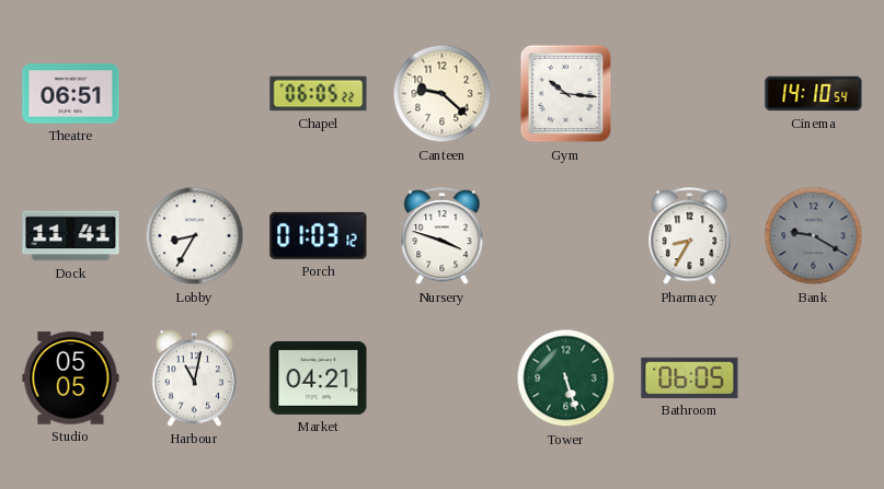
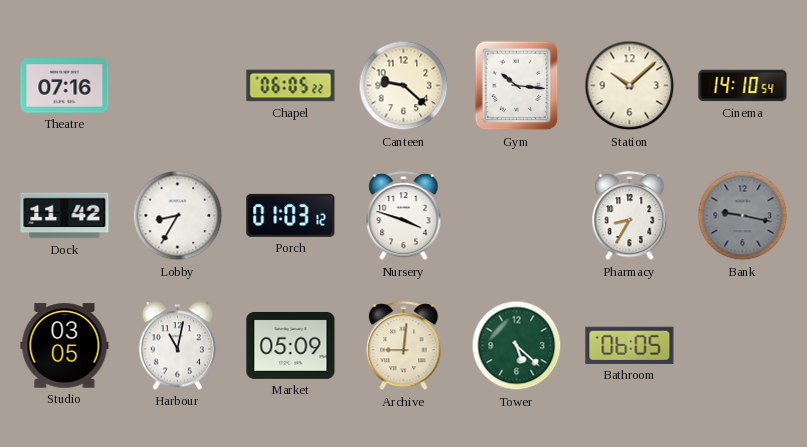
Theatre: 06:51 -> 07:16 (65, 86)
Station: none -> 10:08 (630, 86)
Dock: 11:41 -> 11:42 (65, 216)
Bank: 9:20 -> 9:17 (743, 216)
Studio: 05:05 -> 03:05 (65, 346)
Market: 04:21 -> 05:09 (291, 345)
Archive: none -> 9:01 (404, 346)
Tower: 5:27 -> 5:22 (517, 346)
